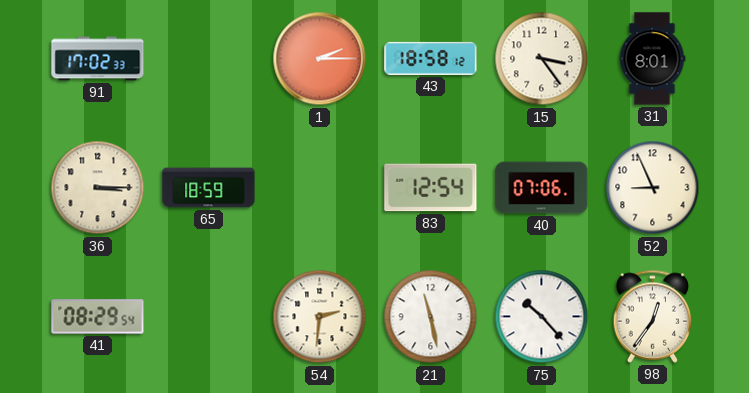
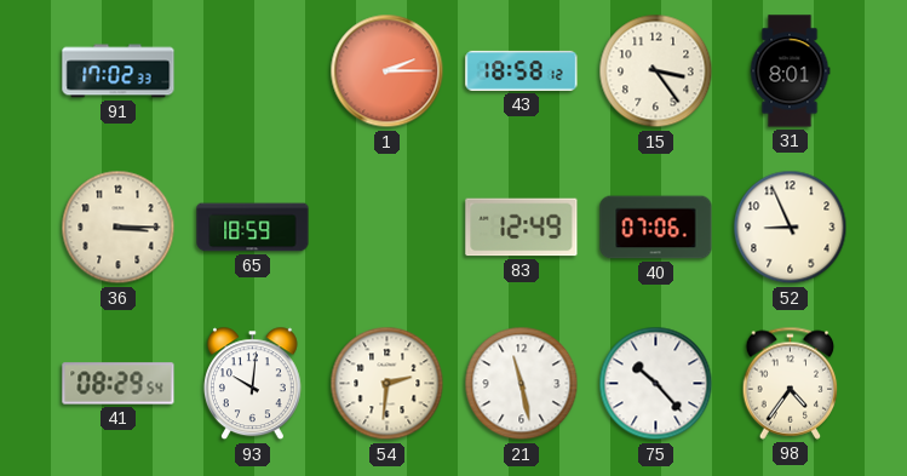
83: 12:54 -> 12:49 (522, 228)
93: none -> 10:01 (252, 384)
98: 12:36 -> 4:36 (791, 383)
